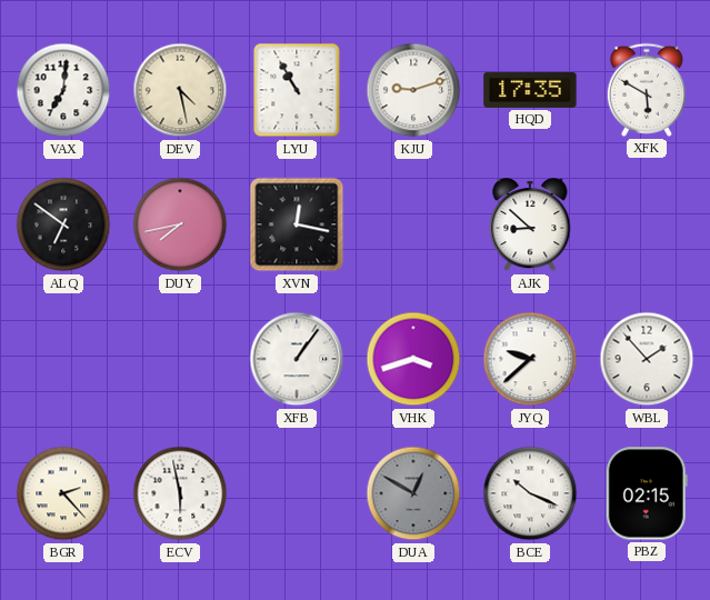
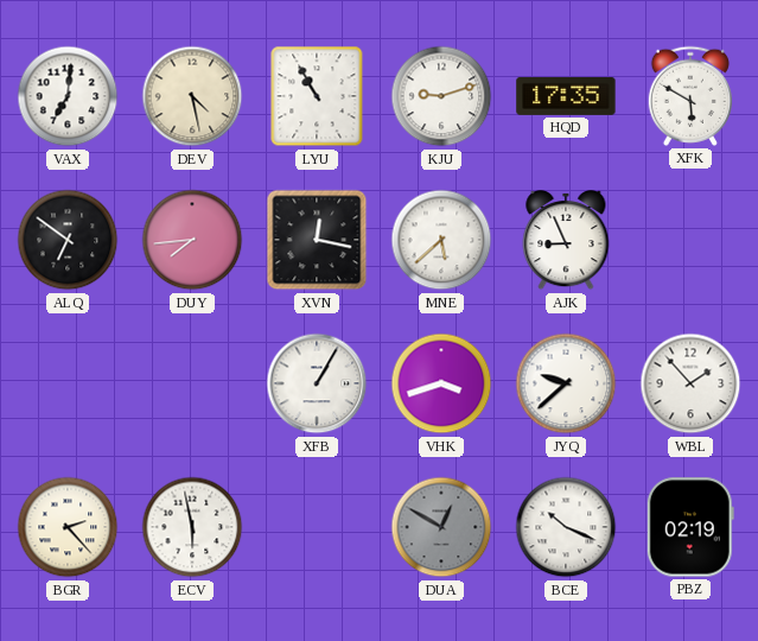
DUY: 7:43 -> 7:44 (192, 240)
MNE: none -> 5:38 (441, 240)
AJK: 8:52 -> 8:56 (566, 241)
XFB: 1:06 -> 1:05 (317, 383)
PBZ: 02:15 -> 02:19 (690, 527)
